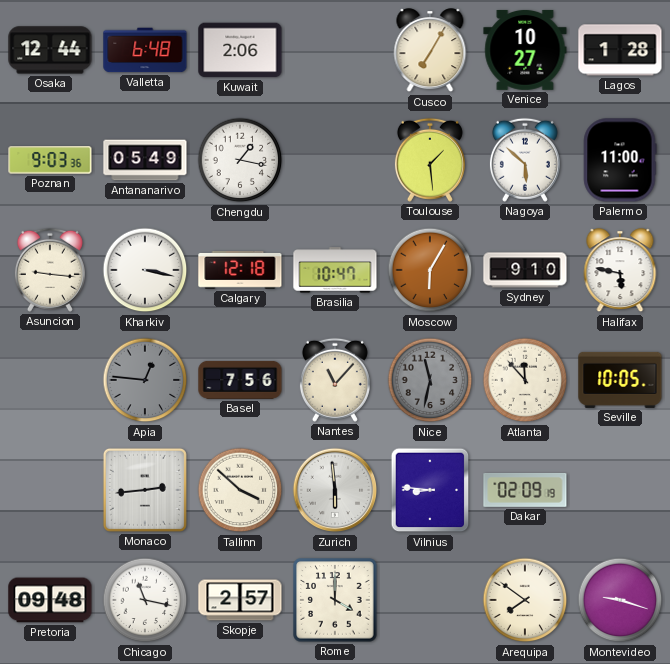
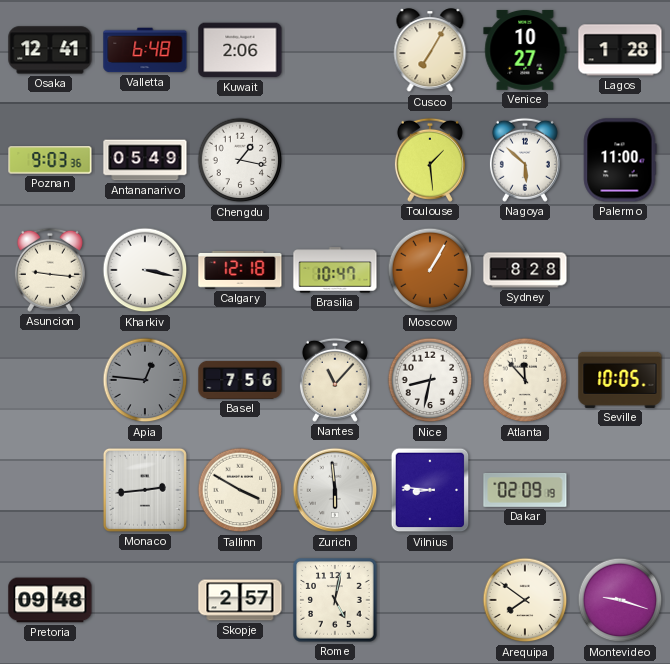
Osaka: 12:44 -> 12:41 (50, 50)
Moscow: 6:05 -> 1:05 (430, 270)
Sydney: 9:10 -> 8:28 (525, 270)
Halifax: 5:47 -> none (620, 271)
Nice: 11:32 -> 8:32 (430, 380)
Nice dial: grey -> white (430, 380)
Tallinn: 3:52 -> 3:50 (240, 490)
Chicago: 11:17 -> none (145, 600)
Rome: 4:00 -> 5:02 (335, 600)
